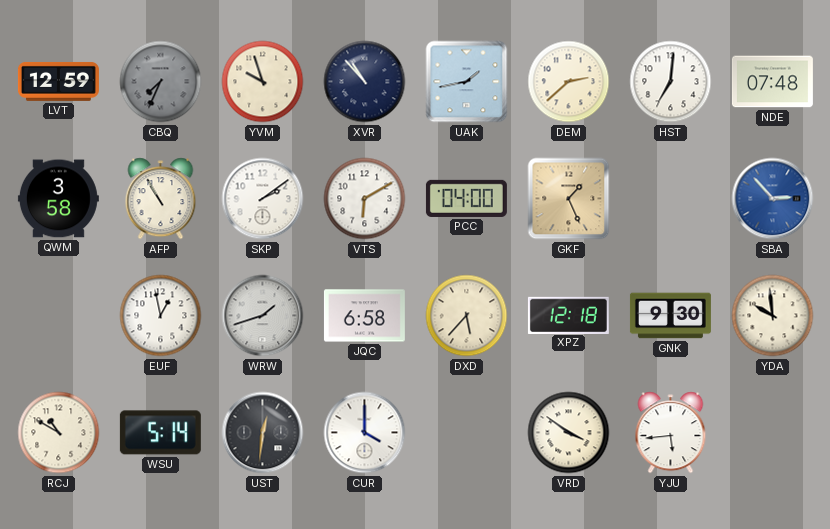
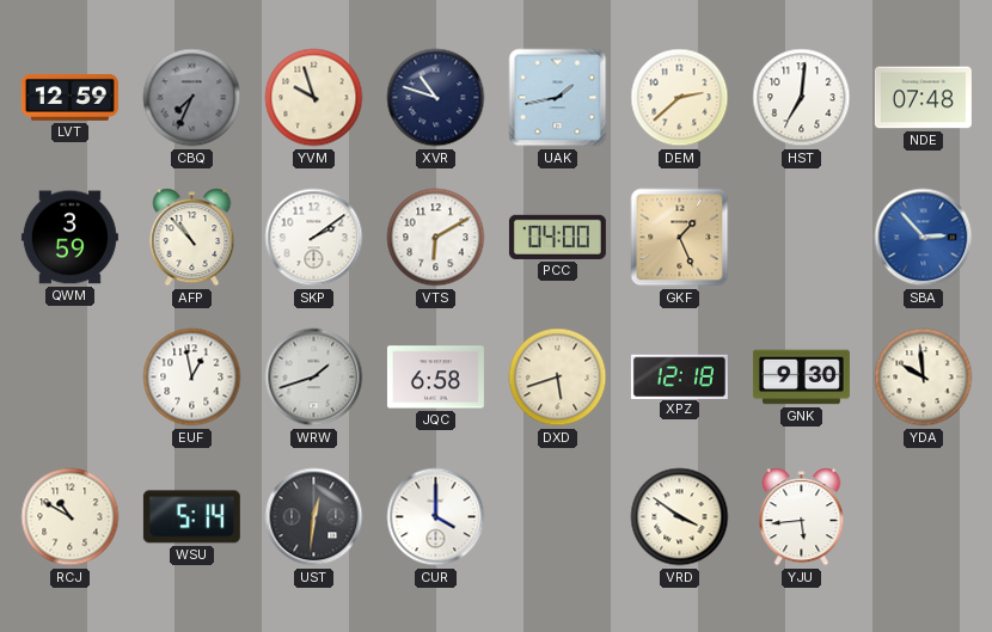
XVR: 10:53 -> 10:48 (436, 98)
QWM: 3:58 -> 3:59 (69, 238)
AFP: 10:55 -> 10:53 (192, 238)
DXD: 5:37 -> 5:42 (558, 378)
